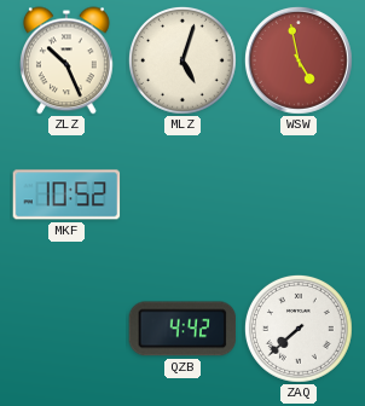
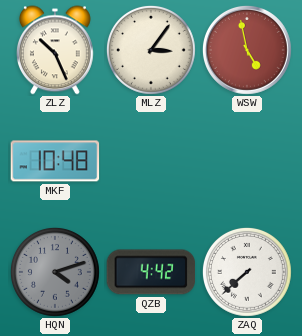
MLZ: 5:03 -> 3:06 (151, 50)
MKF: 10:52 -> 10:48 (55, 161)
HQN: none -> 4:12 (55, 272)
